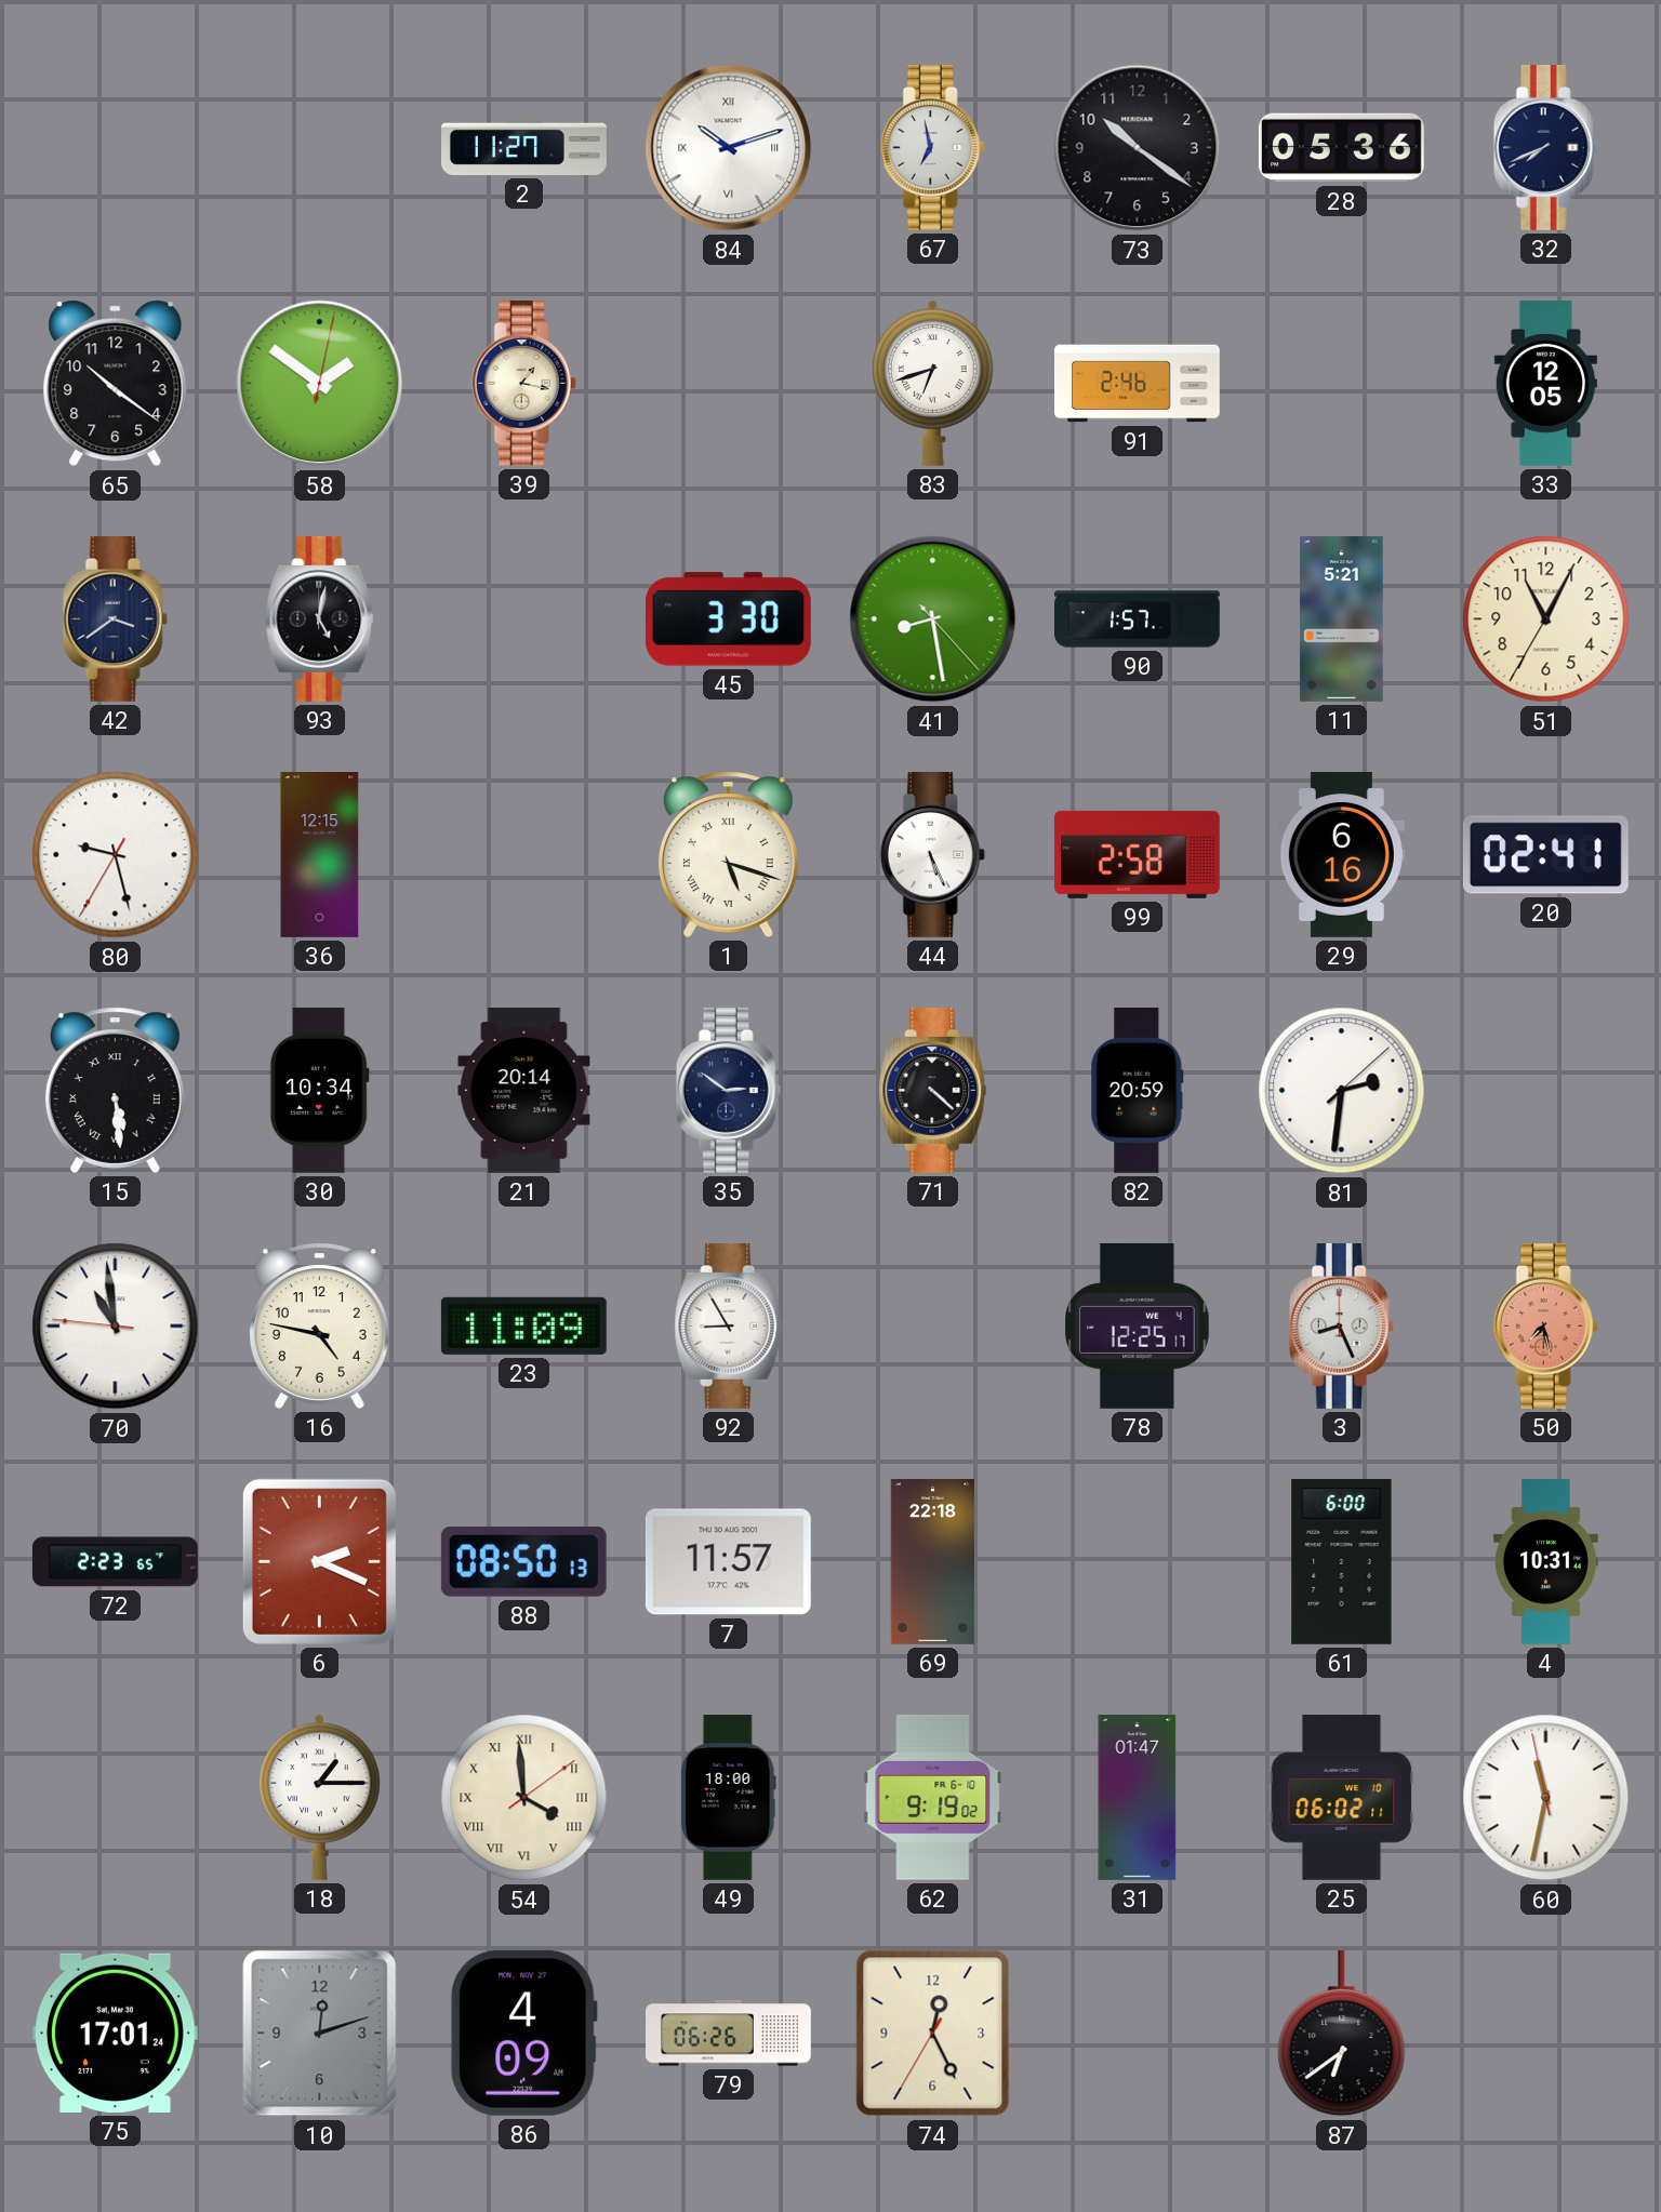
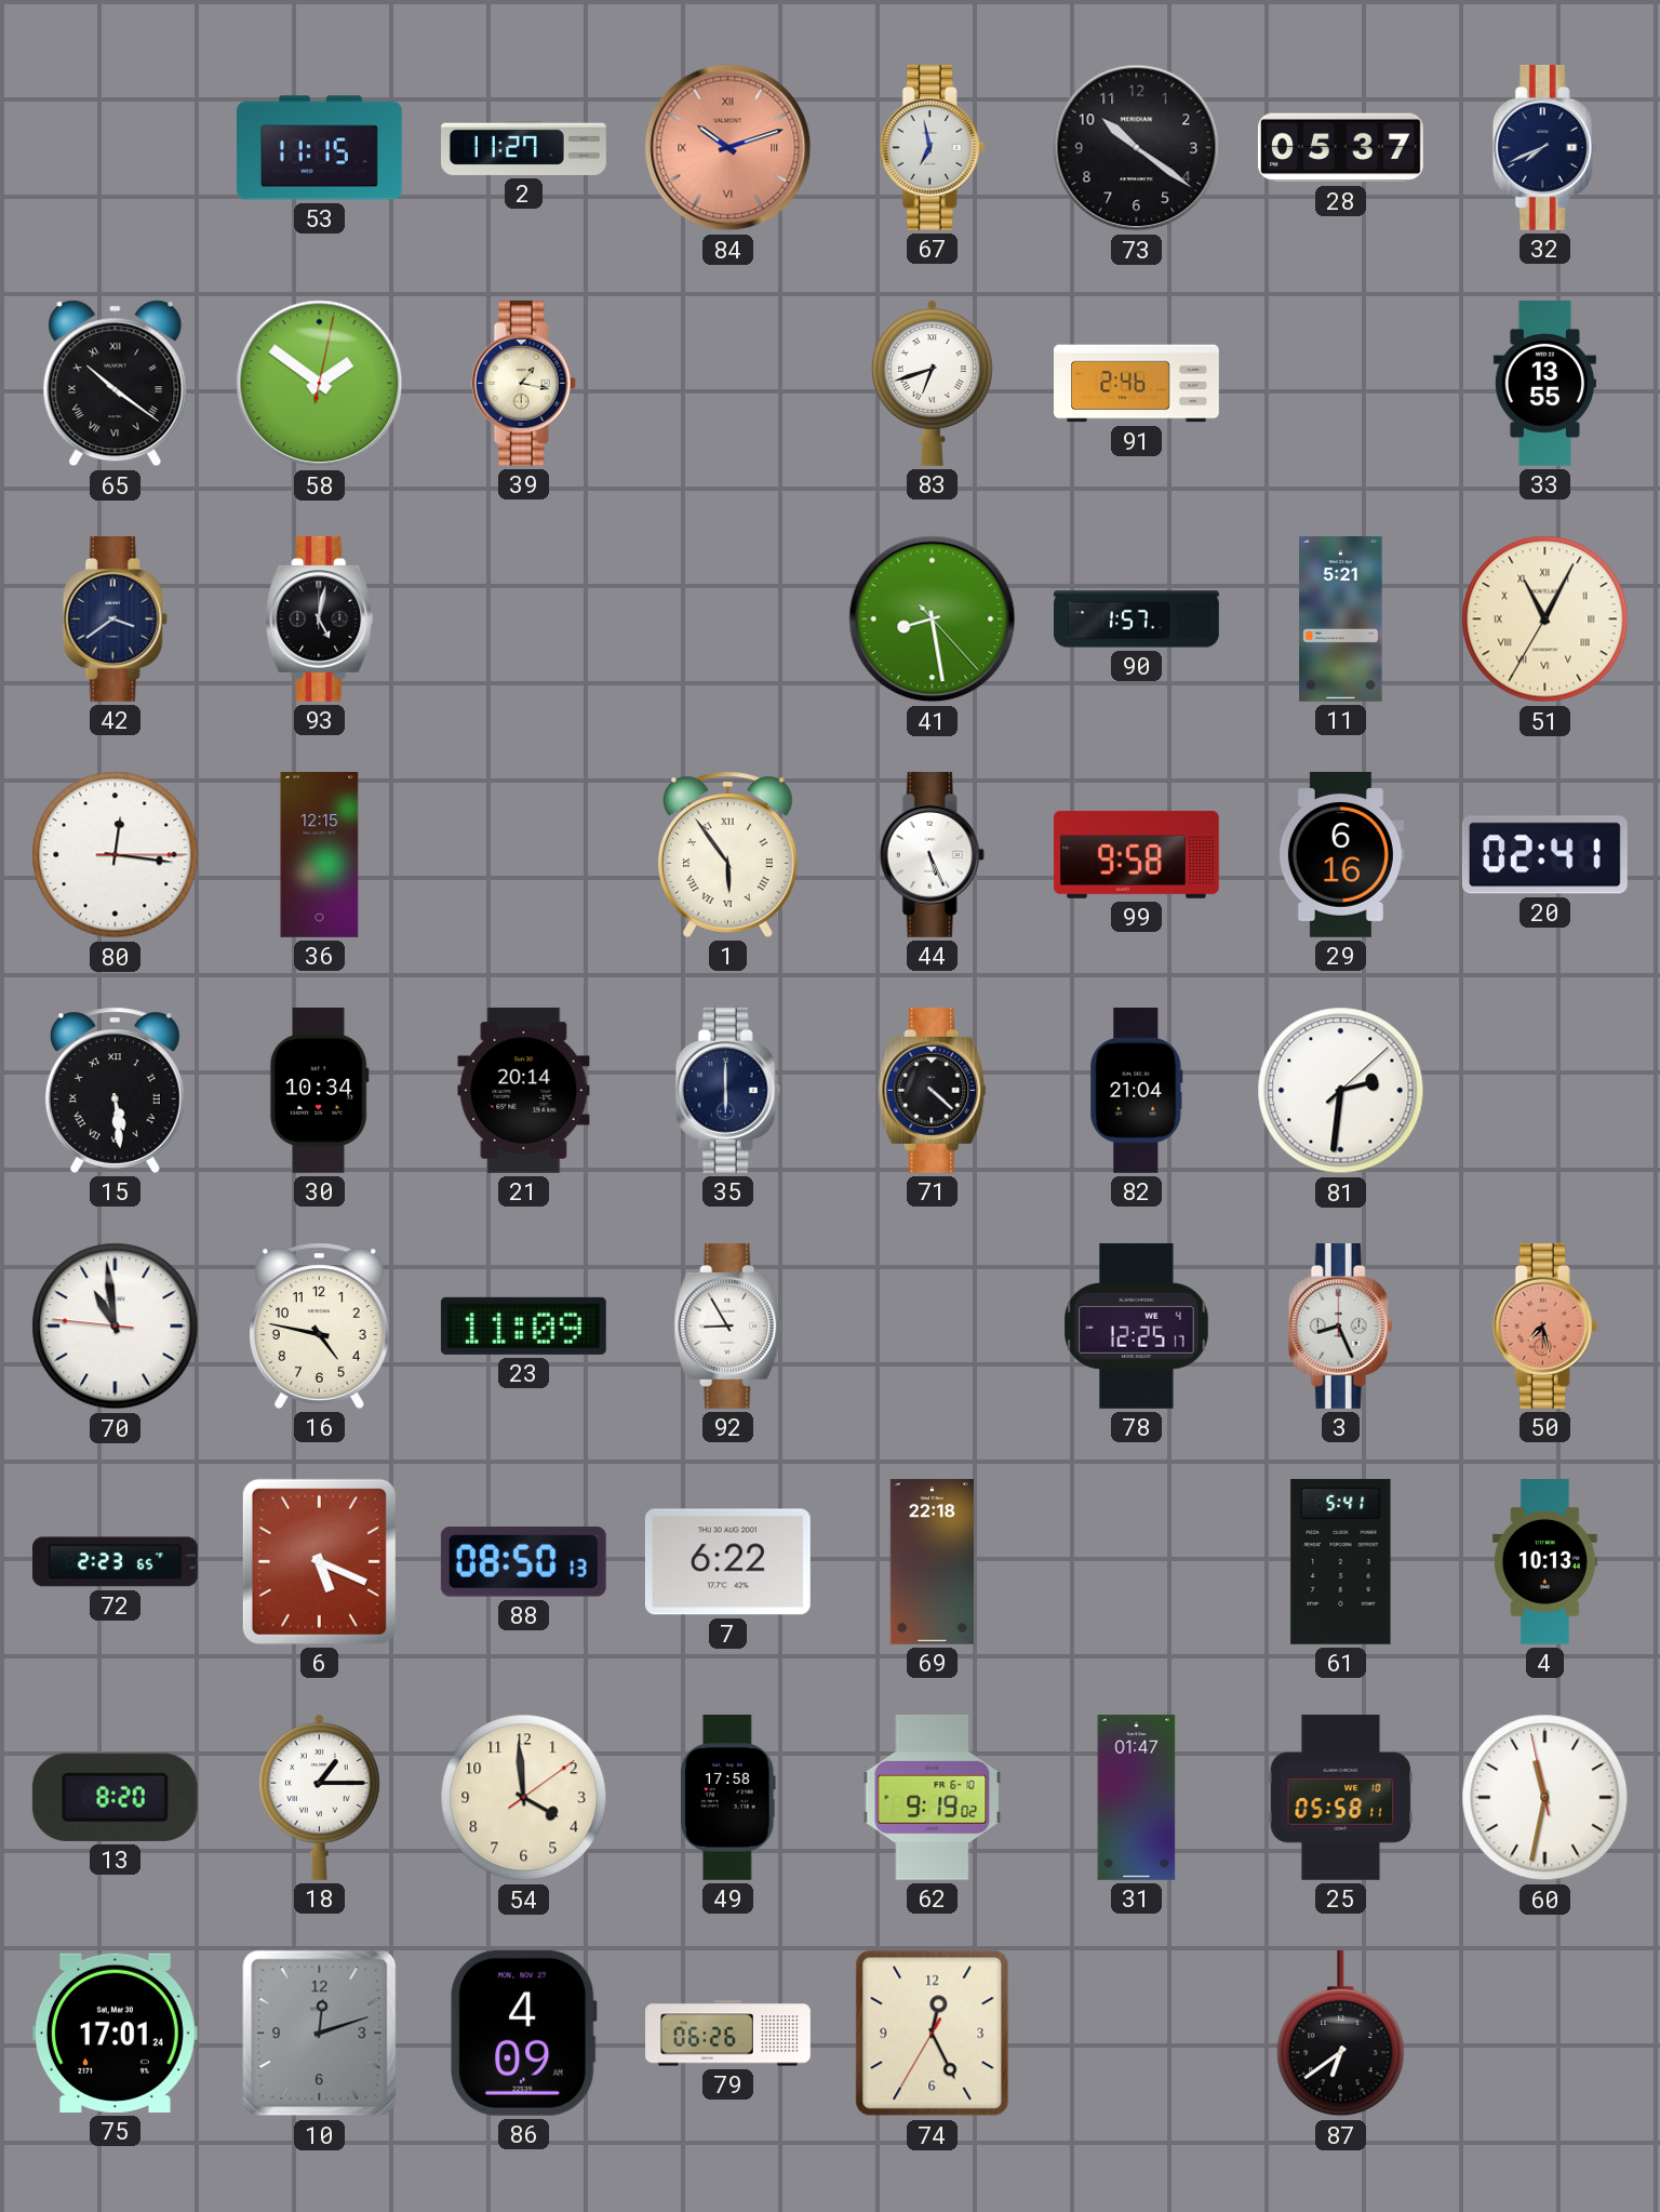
53: none -> 11:15 (320, 148)
84 dial: white -> salmon (728, 148)
28: 05:36 -> 05:37 (1340, 148)
65 numerals: Arabic -> Roman (116, 384)
33: 12:05 -> 13:55 (1544, 384)
45: 3:30 -> none (728, 619)
51 numerals: Arabic -> Roman (1545, 619)
80: 9:27 -> 12:16 (116, 855)
1: 5:18 -> 5:54 (727, 854)
99: 2:58 -> 9:58 (1136, 854)
35: 2:51 -> 6:00 (727, 1090)
82: 20:59 -> 21:04 (1137, 1091)
6: 2:19 -> 5:19 (319, 1561)
7: 11:57 -> 6:22 (727, 1562)
61: 6:00 -> 5:41 (1341, 1561)
4: 10:31 -> 10:13 (1544, 1562)
13: none -> 8:20 (115, 1797)
54 numerals: Roman -> Arabic (524, 1798)
49: 18:00 -> 17:58 (728, 1798)
25: 06:02 -> 05:58 (1341, 1797)
